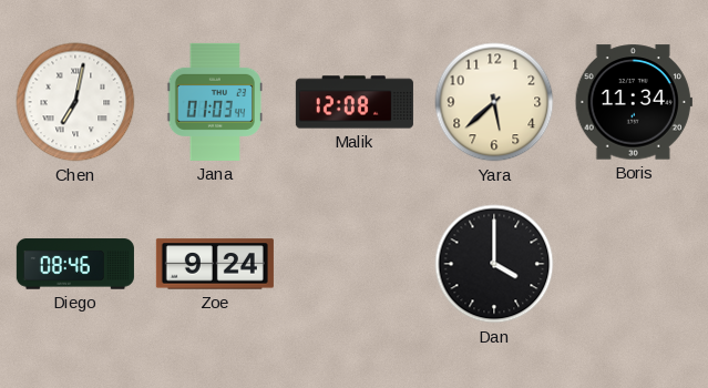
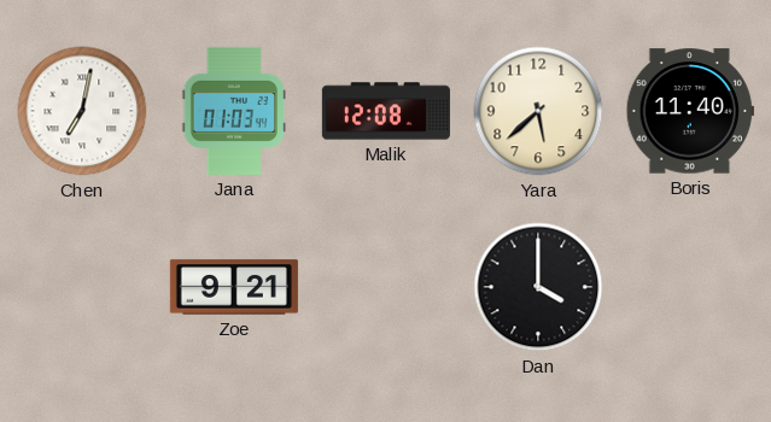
Boris: 11:34 -> 11:40 (690, 111)
Diego: 08:46 -> none (75, 264)
Zoe: 9:24 -> 9:21 (234, 287)
